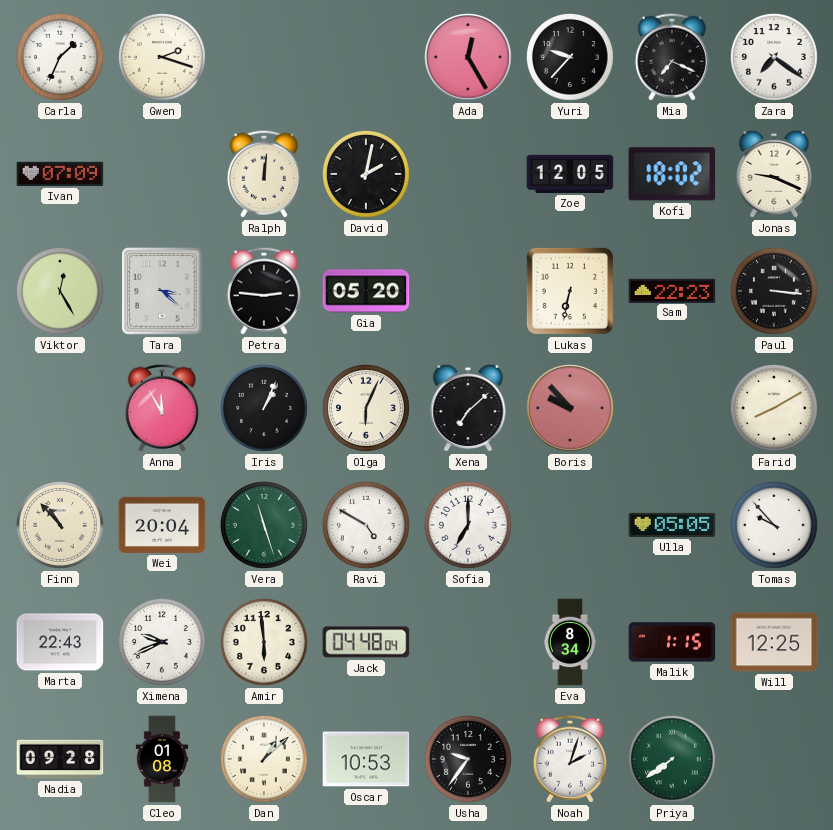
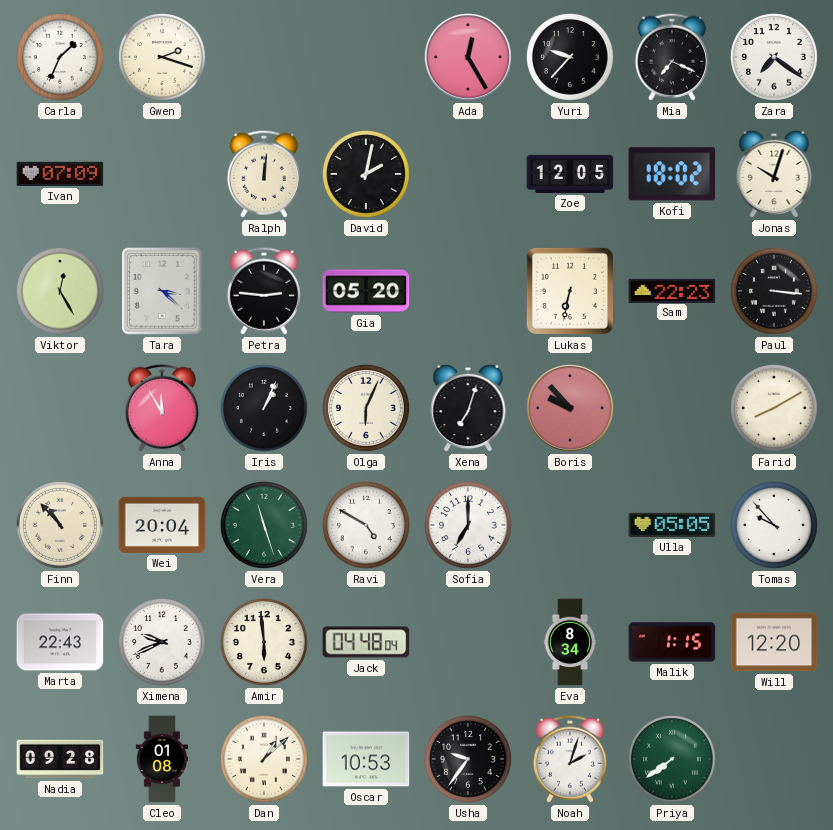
Jonas: 9:19 -> 10:03 (774, 174)
Xena: 7:08 -> 7:03 (468, 408)
Will: 12:25 -> 12:20 (774, 642)
